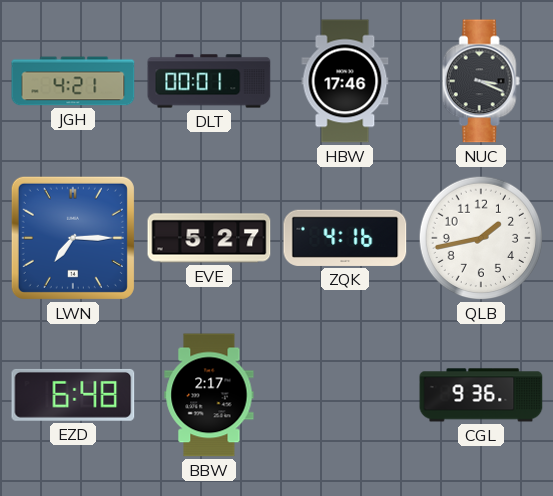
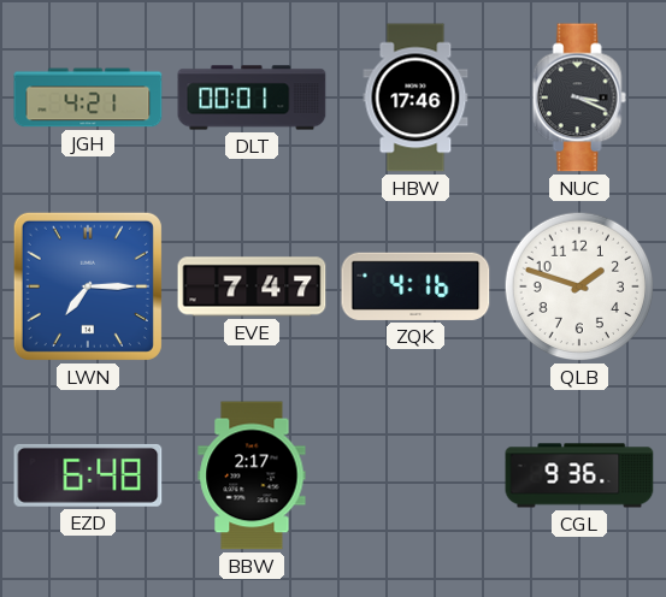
EVE: 5:27 -> 7:47 (252, 286)
QLB: 1:43 -> 1:48 (579, 286)
